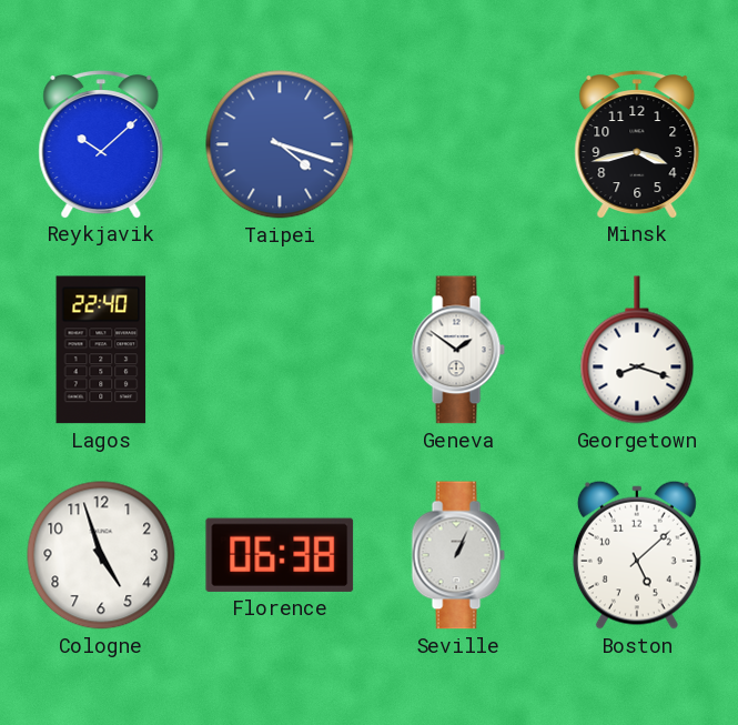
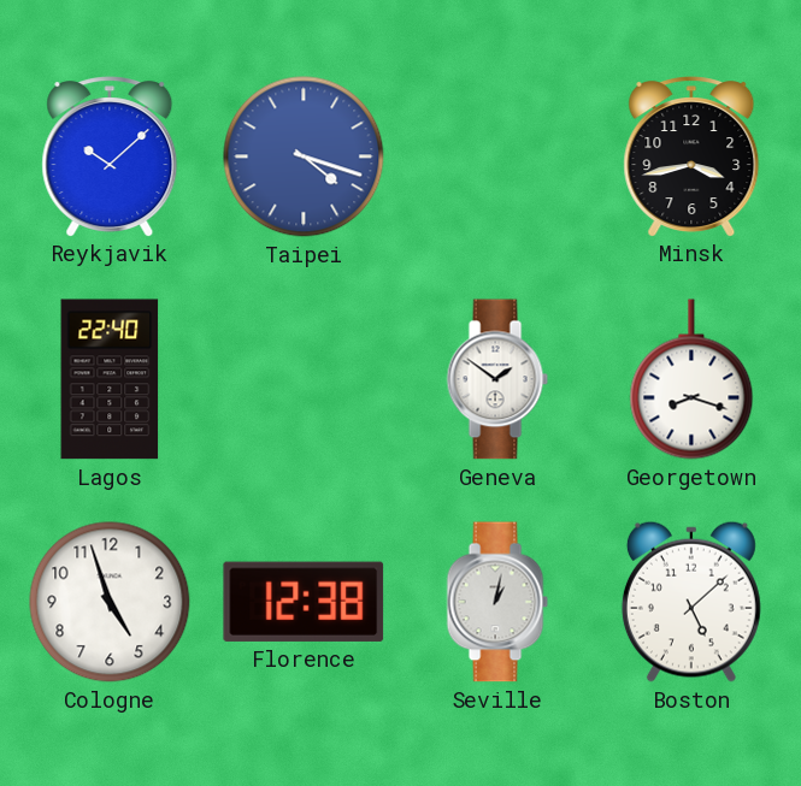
Florence: 06:38 -> 12:38 (304, 602)
Seville: 1:04 -> 1:02 (497, 602)
